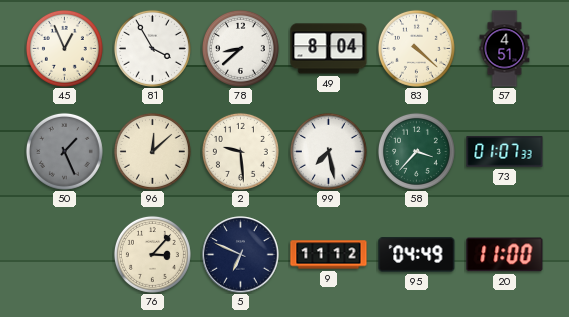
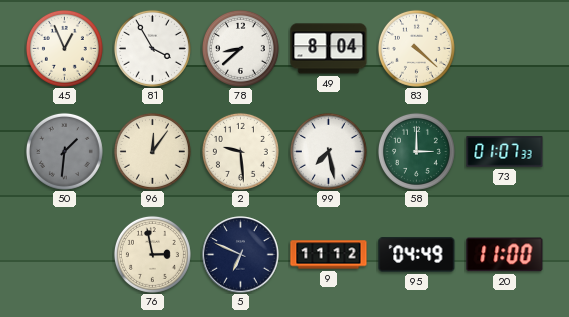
57: 4:51 -> none (505, 49)
50: 1:26 -> 1:31 (64, 151)
96: 12:08 -> 12:06 (152, 151)
58: 3:37 -> 3:00 (416, 151)
76: 3:07 -> 2:58 (152, 254)
